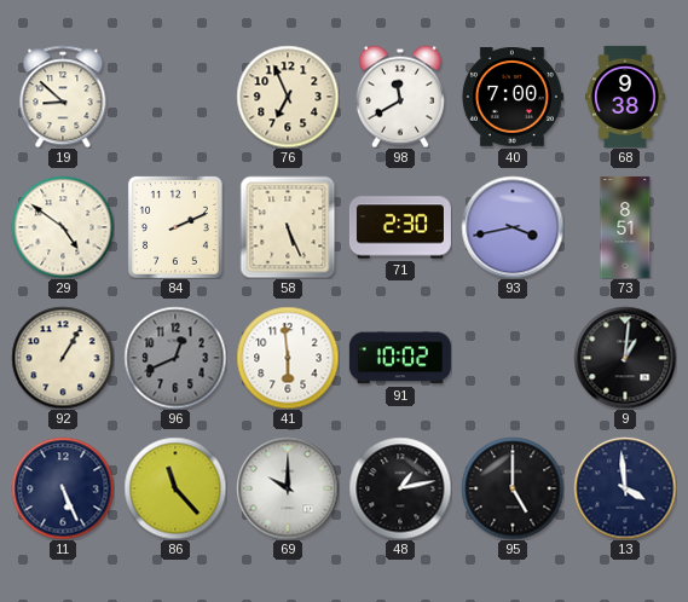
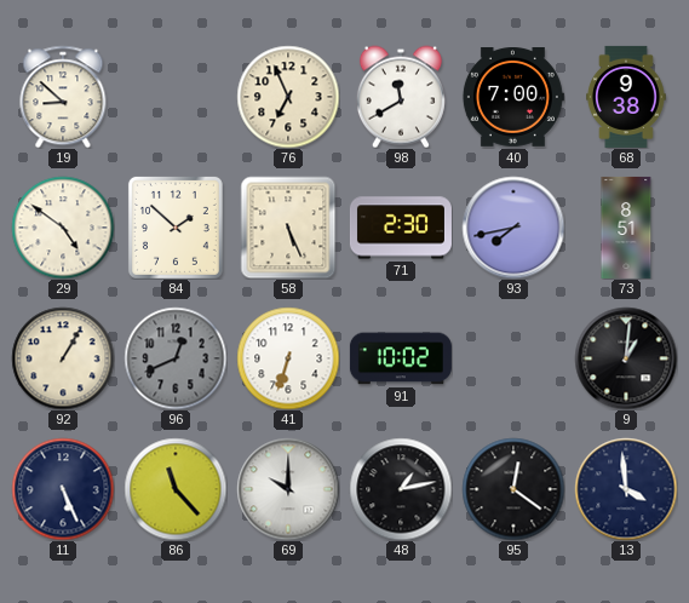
84: 2:11 -> 1:52 (176, 228)
93: 3:43 -> 7:43 (513, 228)
41: 5:59 -> 6:33 (288, 358)
95: 5:00 -> 12:21 (513, 489)
